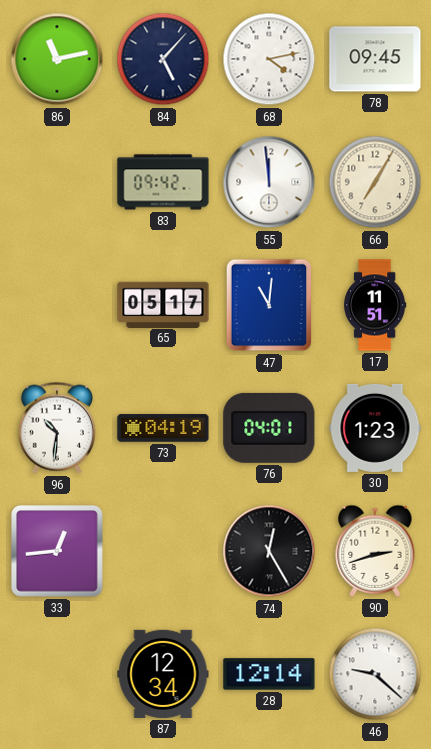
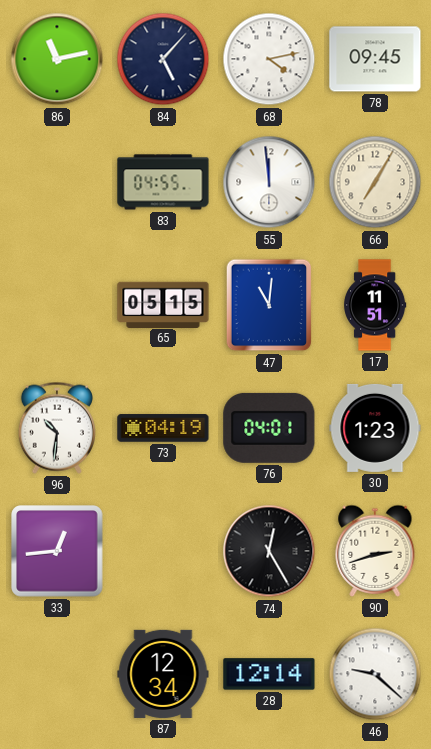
83: 09:42 -> 04:55 (163, 182)
65: 05:17 -> 05:15 (163, 304)
